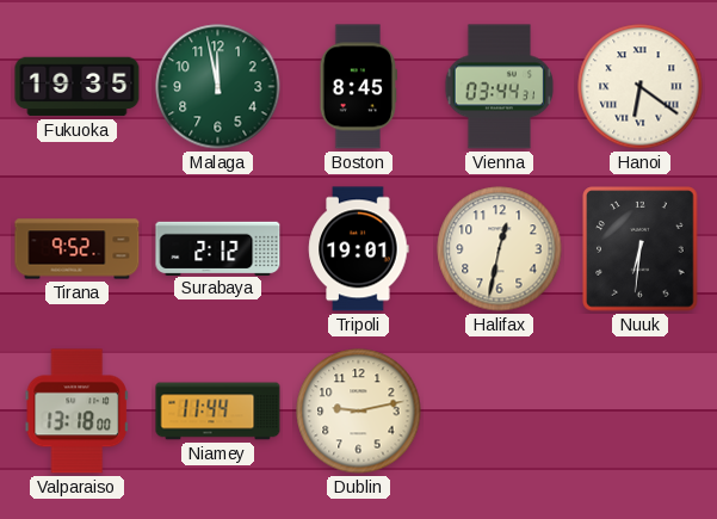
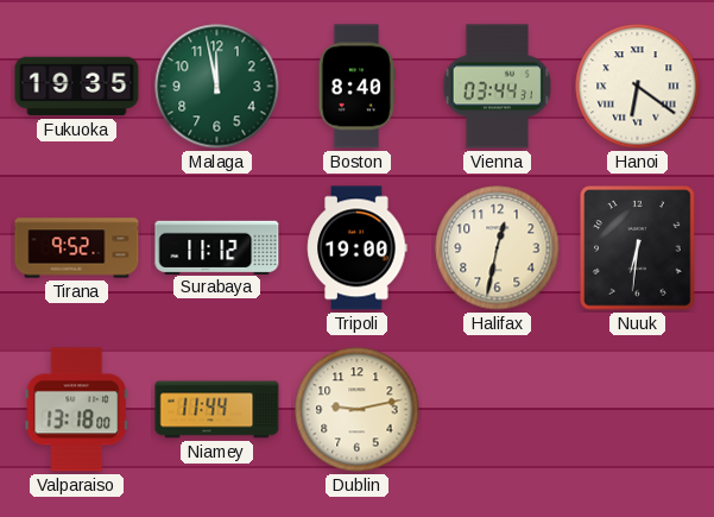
Boston: 8:45 -> 8:40 (356, 87)
Surabaya: 2:12 -> 11:12 (217, 247)
Tripoli: 19:01 -> 19:00 (358, 248)
